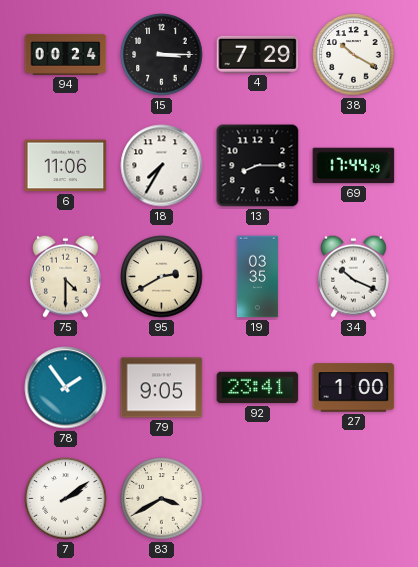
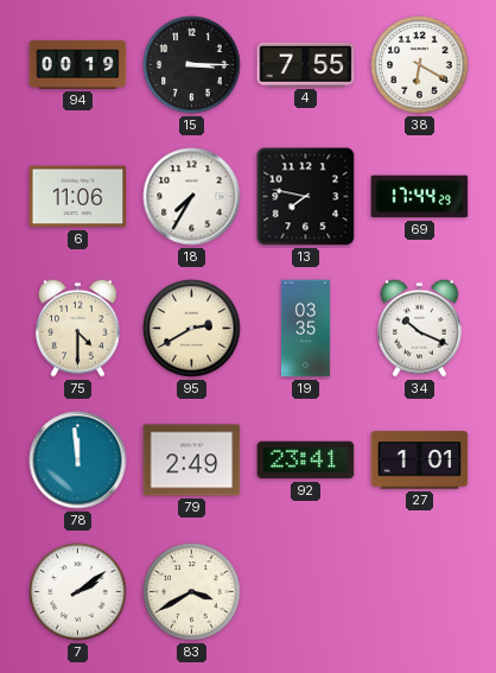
94: 00:24 -> 00:19 (78, 64)
4: 7:29 -> 7:55 (306, 64)
38: 10:20 -> 6:20 (420, 65)
13: 8:15 -> 7:47 (306, 197)
78: 1:54 -> 11:59 (78, 461)
79: 9:05 -> 2:49 (192, 461)
27: 1:00 -> 1:01 (420, 461)
